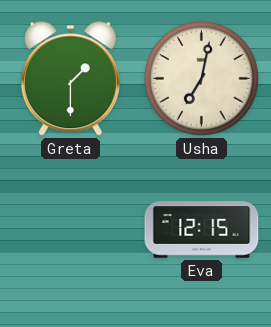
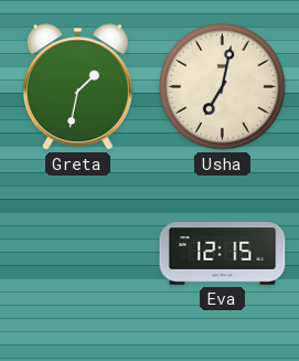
Greta: 1:30 -> 1:32 (77, 87)
